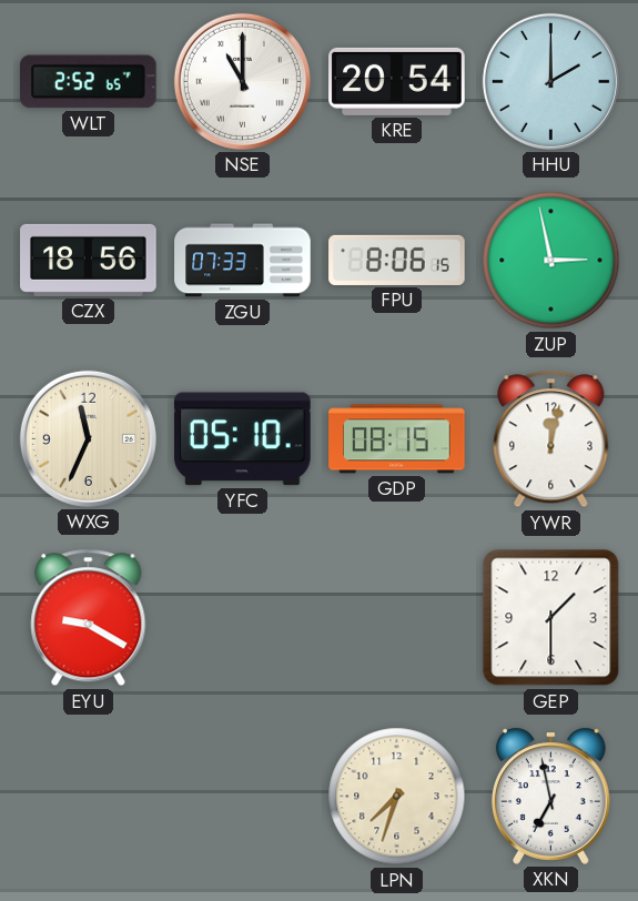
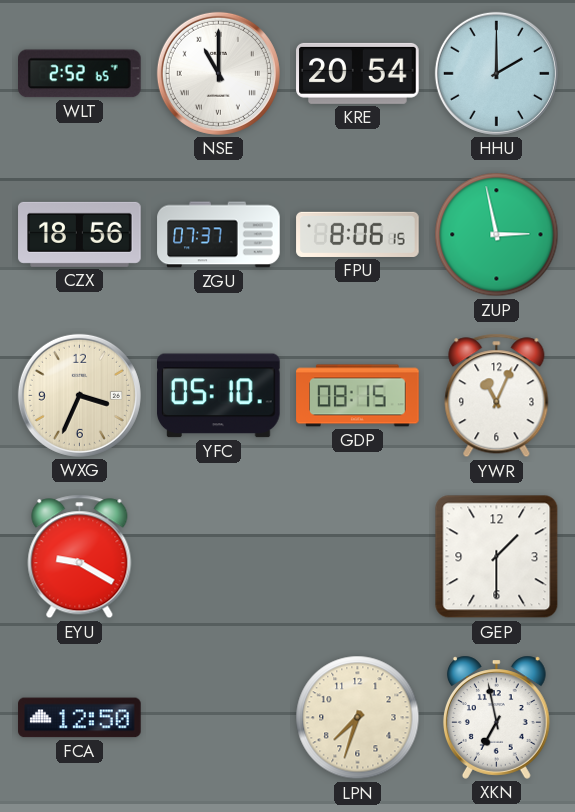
ZGU: 07:33 -> 07:37 (219, 235)
WXG: 11:34 -> 3:34 (79, 395)
YWR: 12:02 -> 11:04 (497, 396)
FCA: none -> 12:50 (80, 718)
